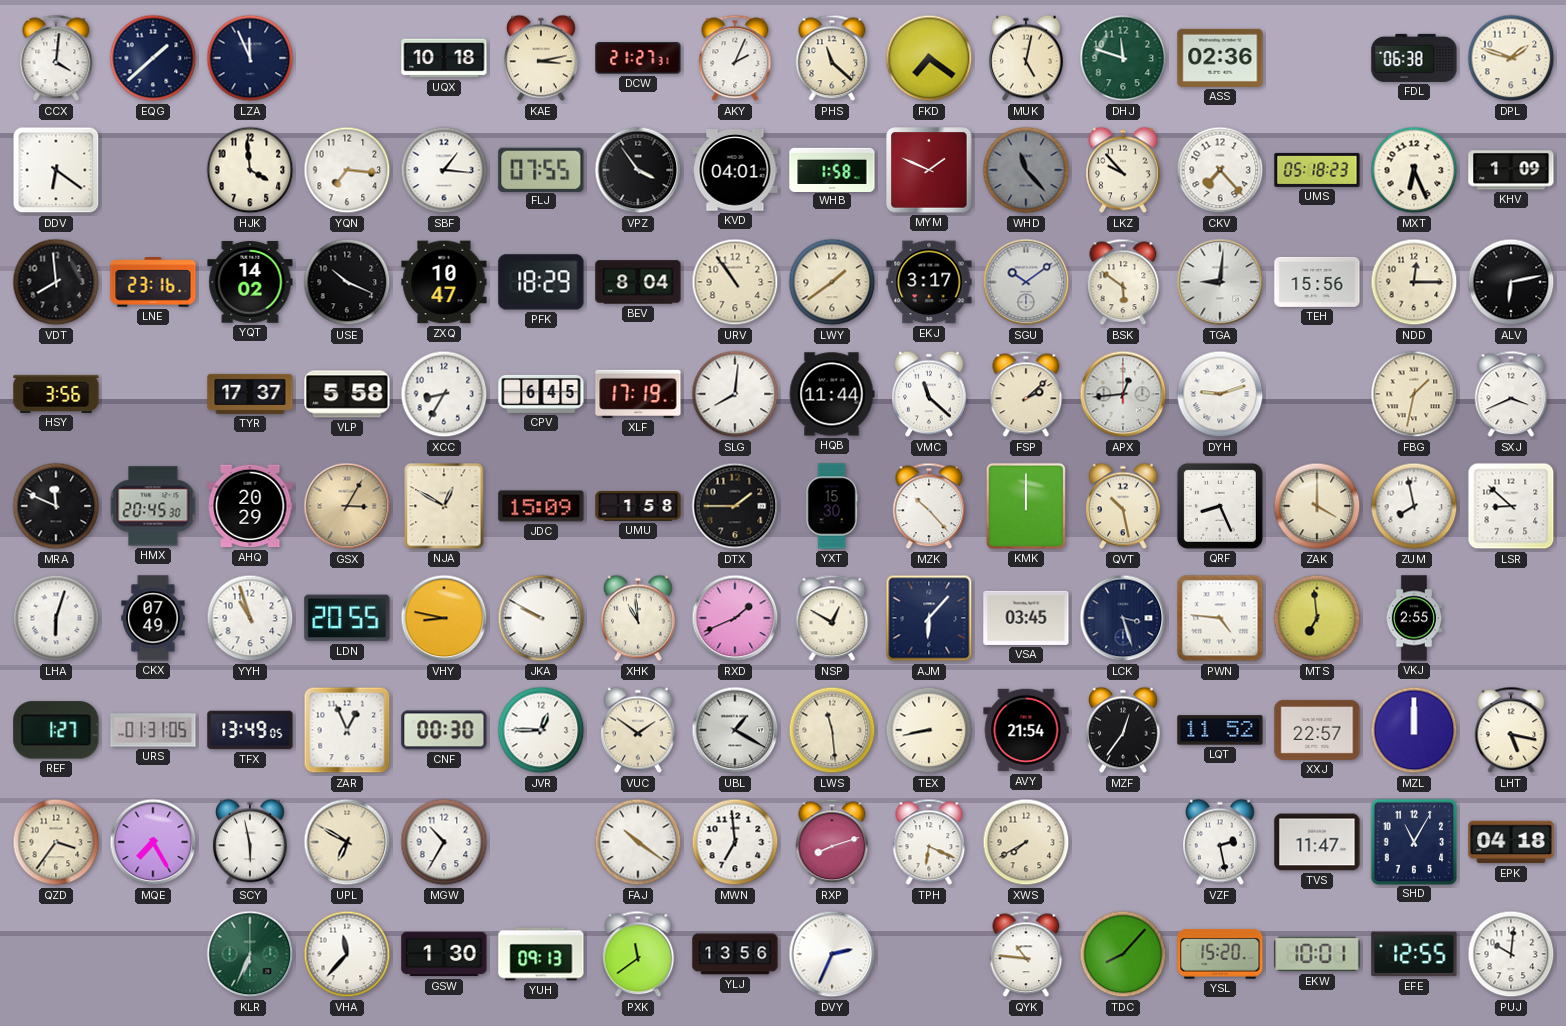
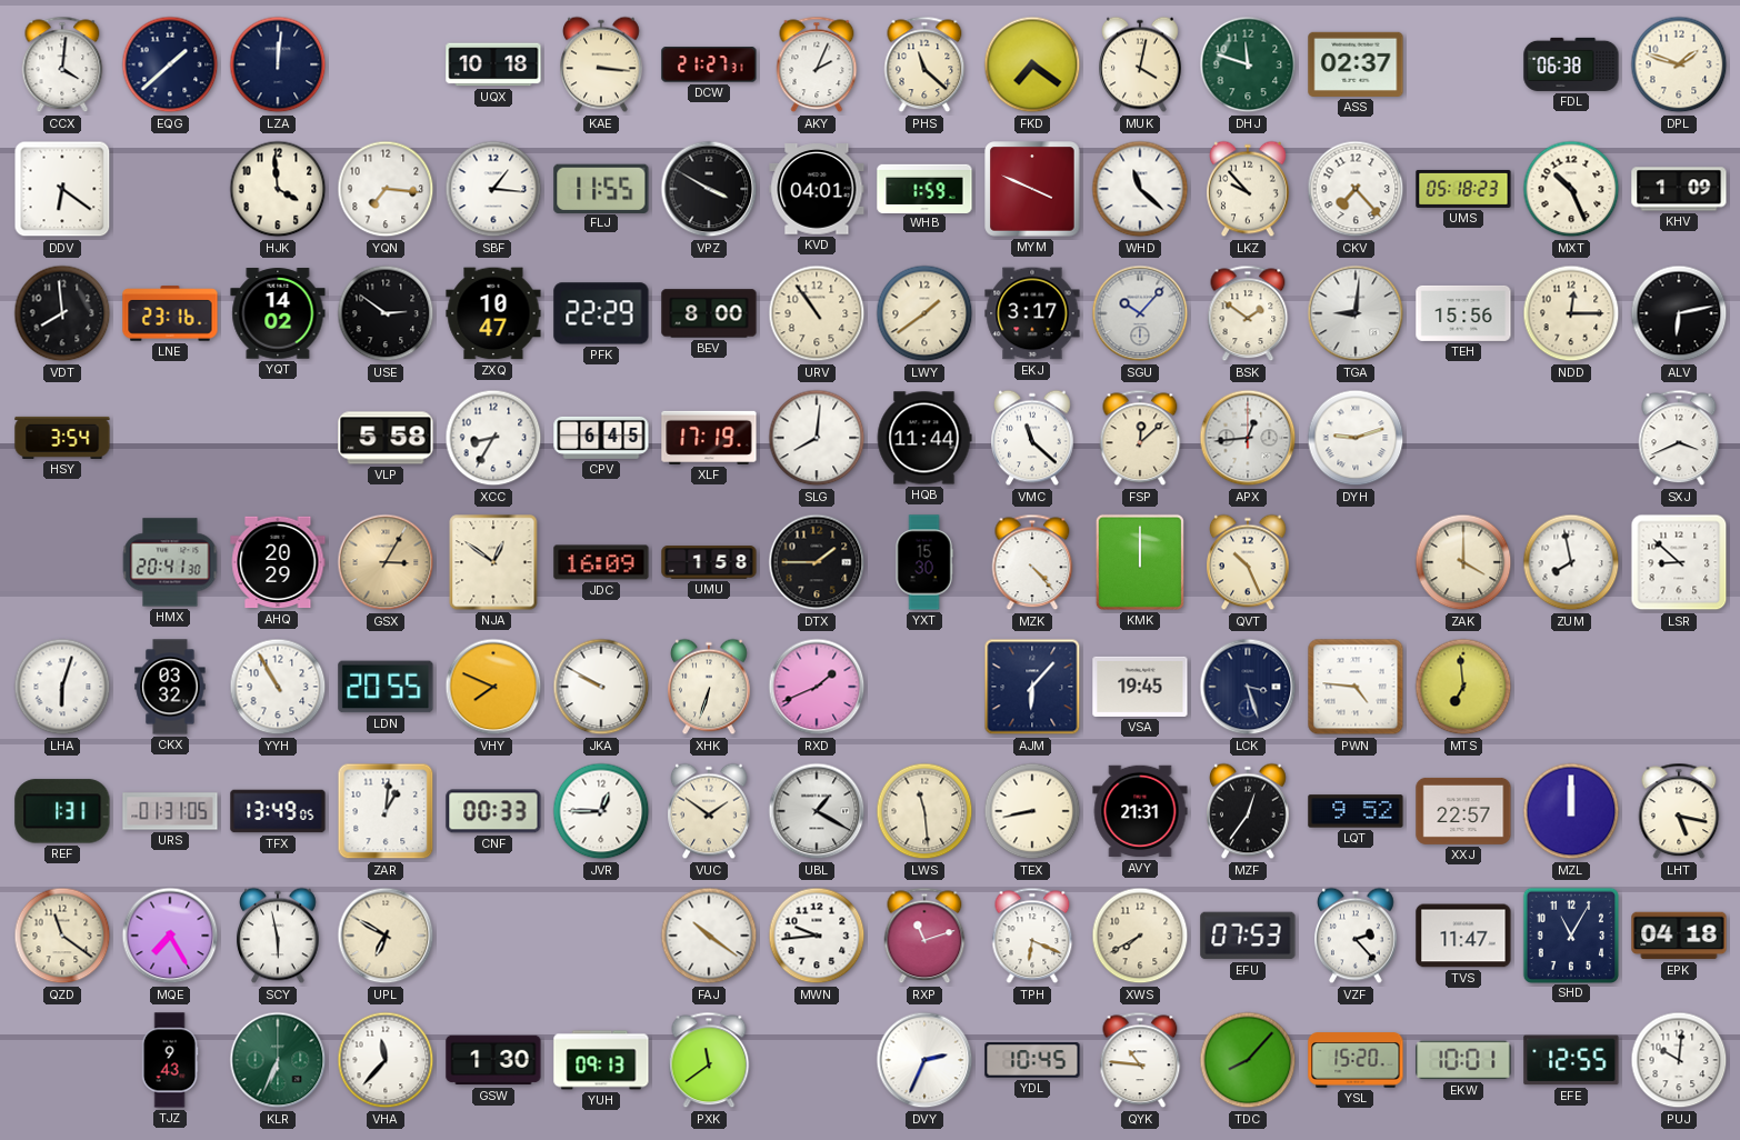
LZA: 11:56 -> 12:01 (278, 64)
KAE: 3:13 -> 3:16 (602, 64)
MUK: 5:02 -> 4:02 (1141, 64)
ASS: 02:36 -> 02:37 (1356, 64)
FLJ: 07:55 -> 11:55 (601, 188)
VPZ: 3:54 -> 3:50 (709, 189)
WHB: 1:58 -> 1:59 (924, 188)
MYM: 1:49 -> 3:49 (1032, 189)
WHD: 11:23 -> 11:22 (1140, 189)
WHD dial: grey -> white (1140, 189)
MXT: 6:26 -> 10:26 (1571, 189)
USE: 10:19 -> 2:51 (386, 313)
PFK: 18:29 -> 22:29 (601, 313)
BEV: 8:04 -> 8:00 (709, 313)
SGU: 10:09 -> 10:07 (1140, 313)
BSK: 5:51 -> 1:51 (1248, 313)
HSY: 3:56 -> 3:54 (62, 438)
TYR: 17:37 -> none (250, 394)
FSP: 2:08 -> 12:08 (1140, 438)
FBG: 1:32 -> none (1414, 394)
MRA: 11:49 -> none (56, 506)
HMX: 20:45 -> 20:41 (170, 562)
NJA: 12:50 -> 12:51 (493, 562)
JDC: 15:09 -> 16:09 (601, 562)
MZK: 10:23 -> 4:23 (1032, 562)
QVT: 10:28 -> 10:26 (1249, 562)
QRF: 8:26 -> none (1220, 506)
CKX: 07:49 -> 03:32 (170, 687)
YYH: 10:57 -> 10:55 (278, 687)
VHY: 8:47 -> 7:49 (493, 687)
XHK: 10:59 -> 6:33 (710, 687)
NSP: 12:50 -> none (832, 618)
VSA: 03:45 -> 19:45 (1140, 687)
VKJ: 2:55 -> none (1414, 618)
REF: 1:27 -> 1:31 (62, 811)
ZAR: 12:56 -> 1:01 (386, 811)
CNF: 00:30 -> 00:33 (493, 811)
AVY: 21:54 -> 21:31 (1140, 811)
LQT: 11:52 -> 9:52 (1356, 811)
QZD: 3:36 -> 11:21 (62, 936)
MGW: 10:35 -> none (444, 842)
MWN: 6:59 -> 9:44 (817, 936)
RXP: 8:12 -> 11:12 (924, 936)
EFU: none -> 07:53 (1248, 936)
VZF: 2:28 -> 2:23 (1357, 936)
TJZ: none -> 9:43 (170, 1060)
YLJ: 13:56 -> none (735, 954)
YDL: none -> 10:45 (1032, 1060)
